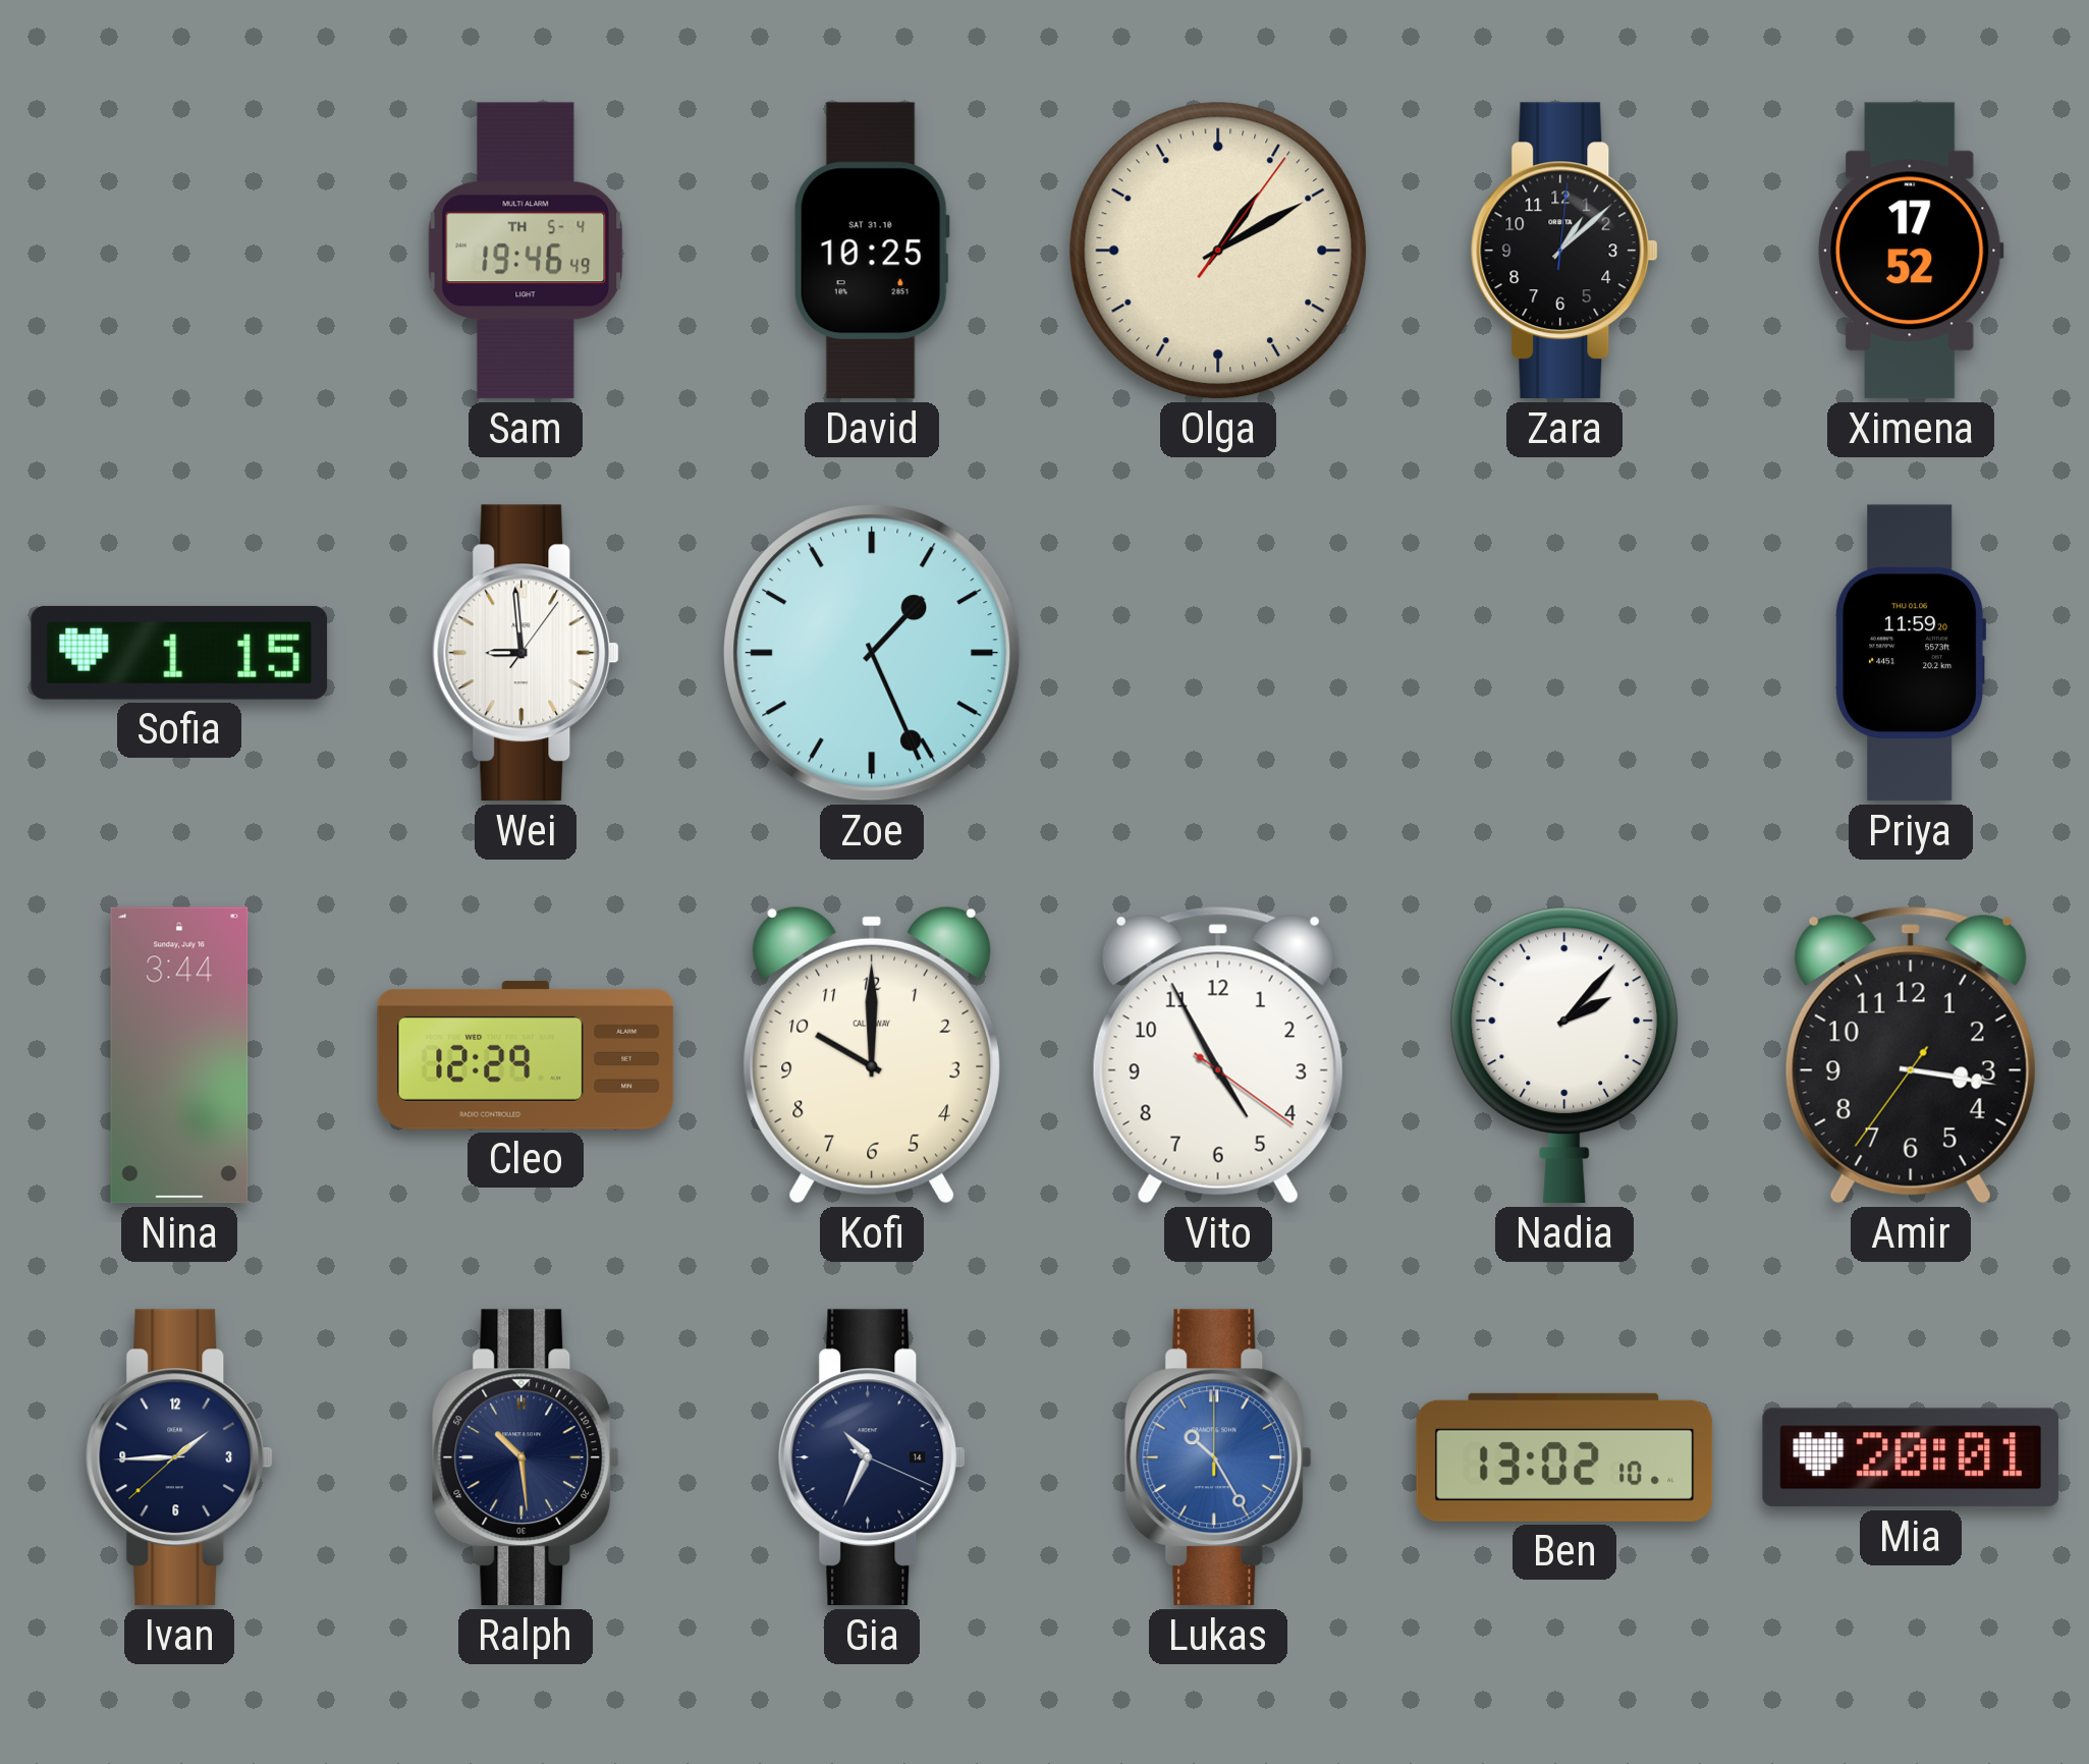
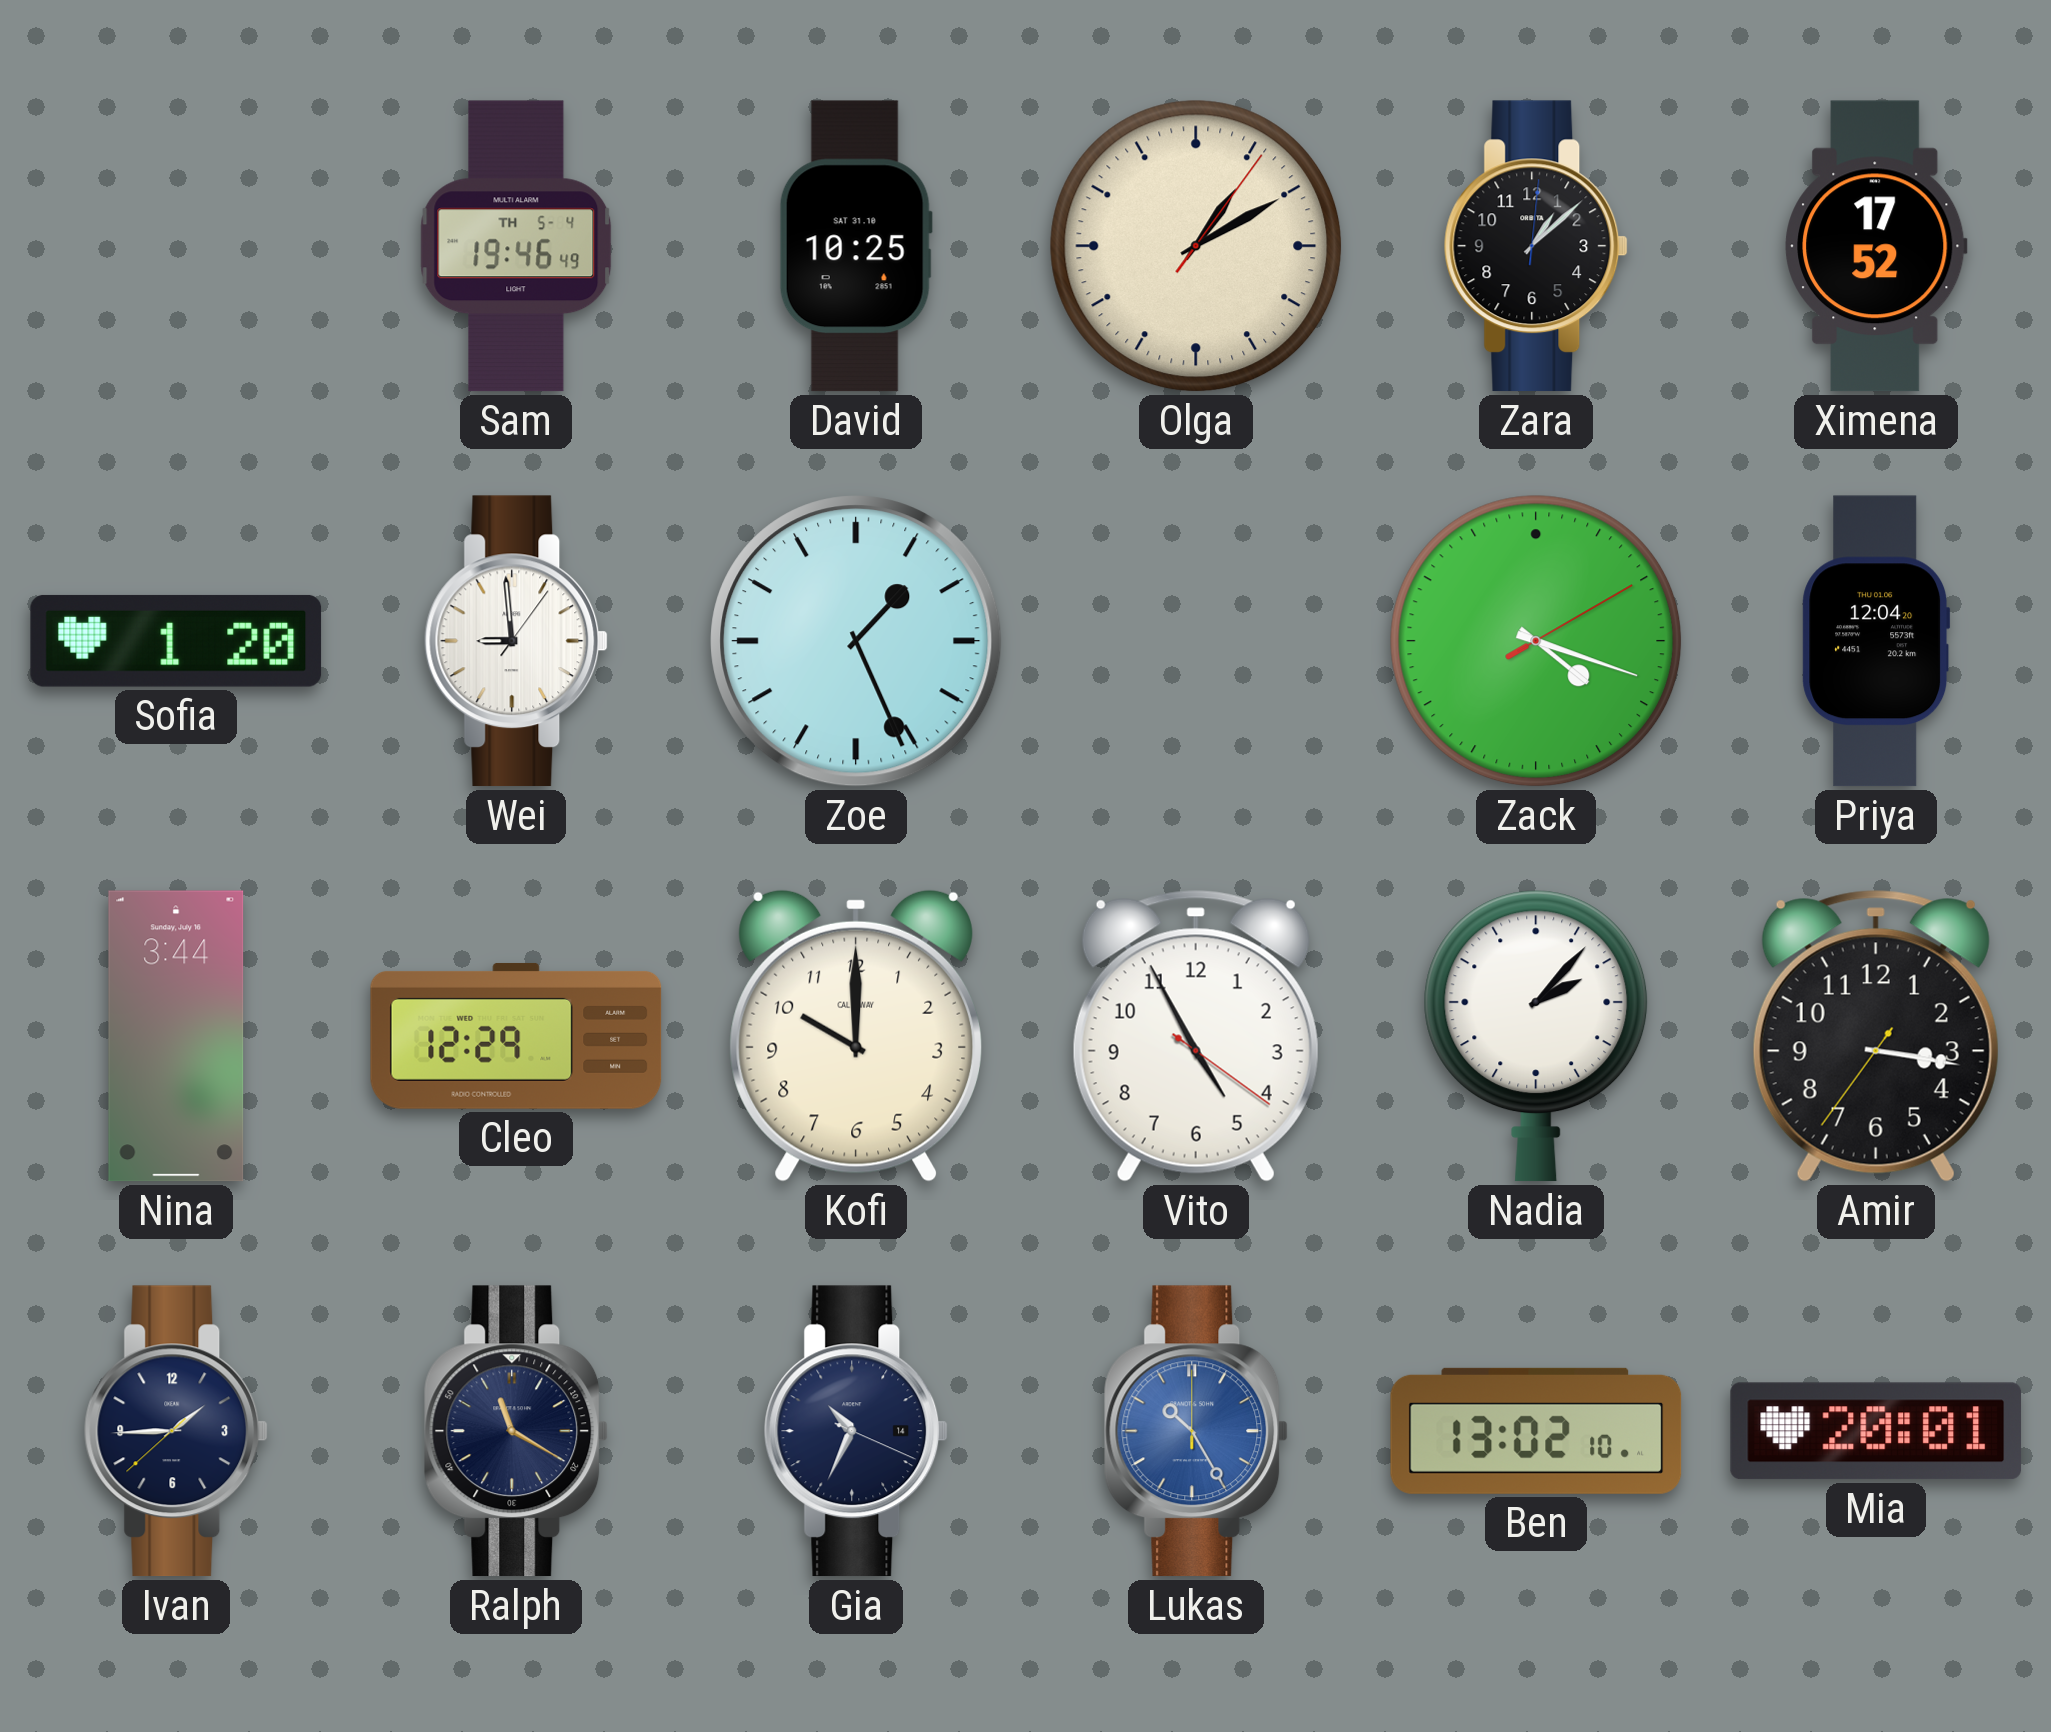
Sofia: 1:15 -> 1:20 (176, 641)
Zack: none -> 4:18 (1536, 641)
Priya: 11:59 -> 12:04 (1876, 641)
Ralph: 10:29 -> 11:20 (516, 1431)
